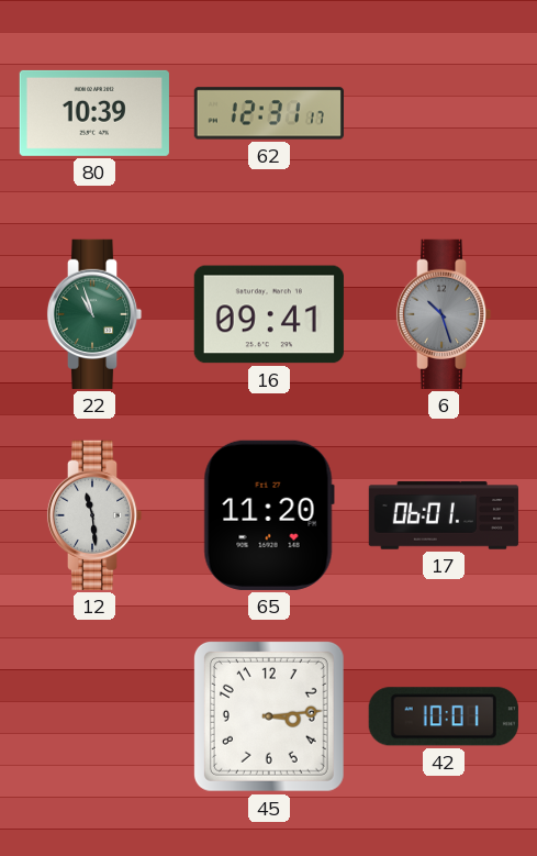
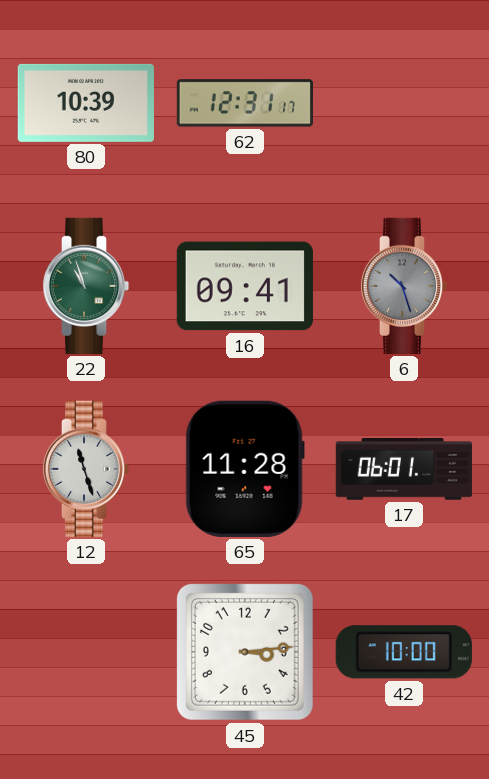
12: 11:29 -> 11:27 (86, 469)
65: 11:20 -> 11:28 (245, 469)
42: 10:01 -> 10:00 (404, 652)
